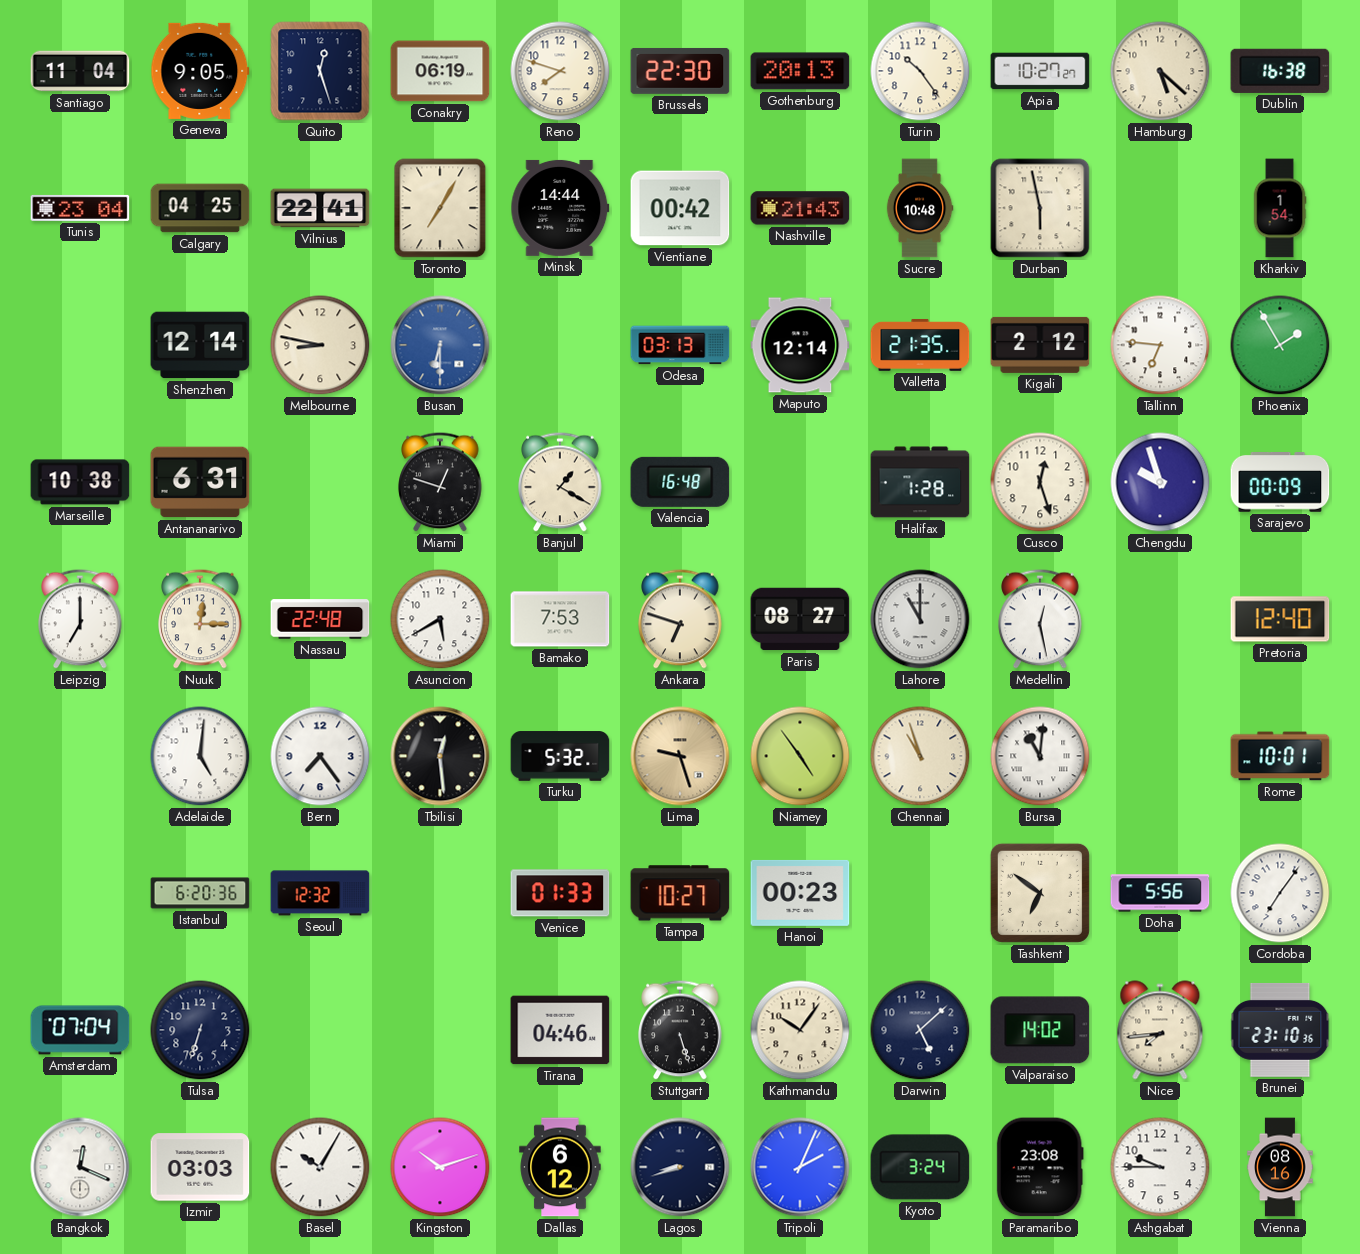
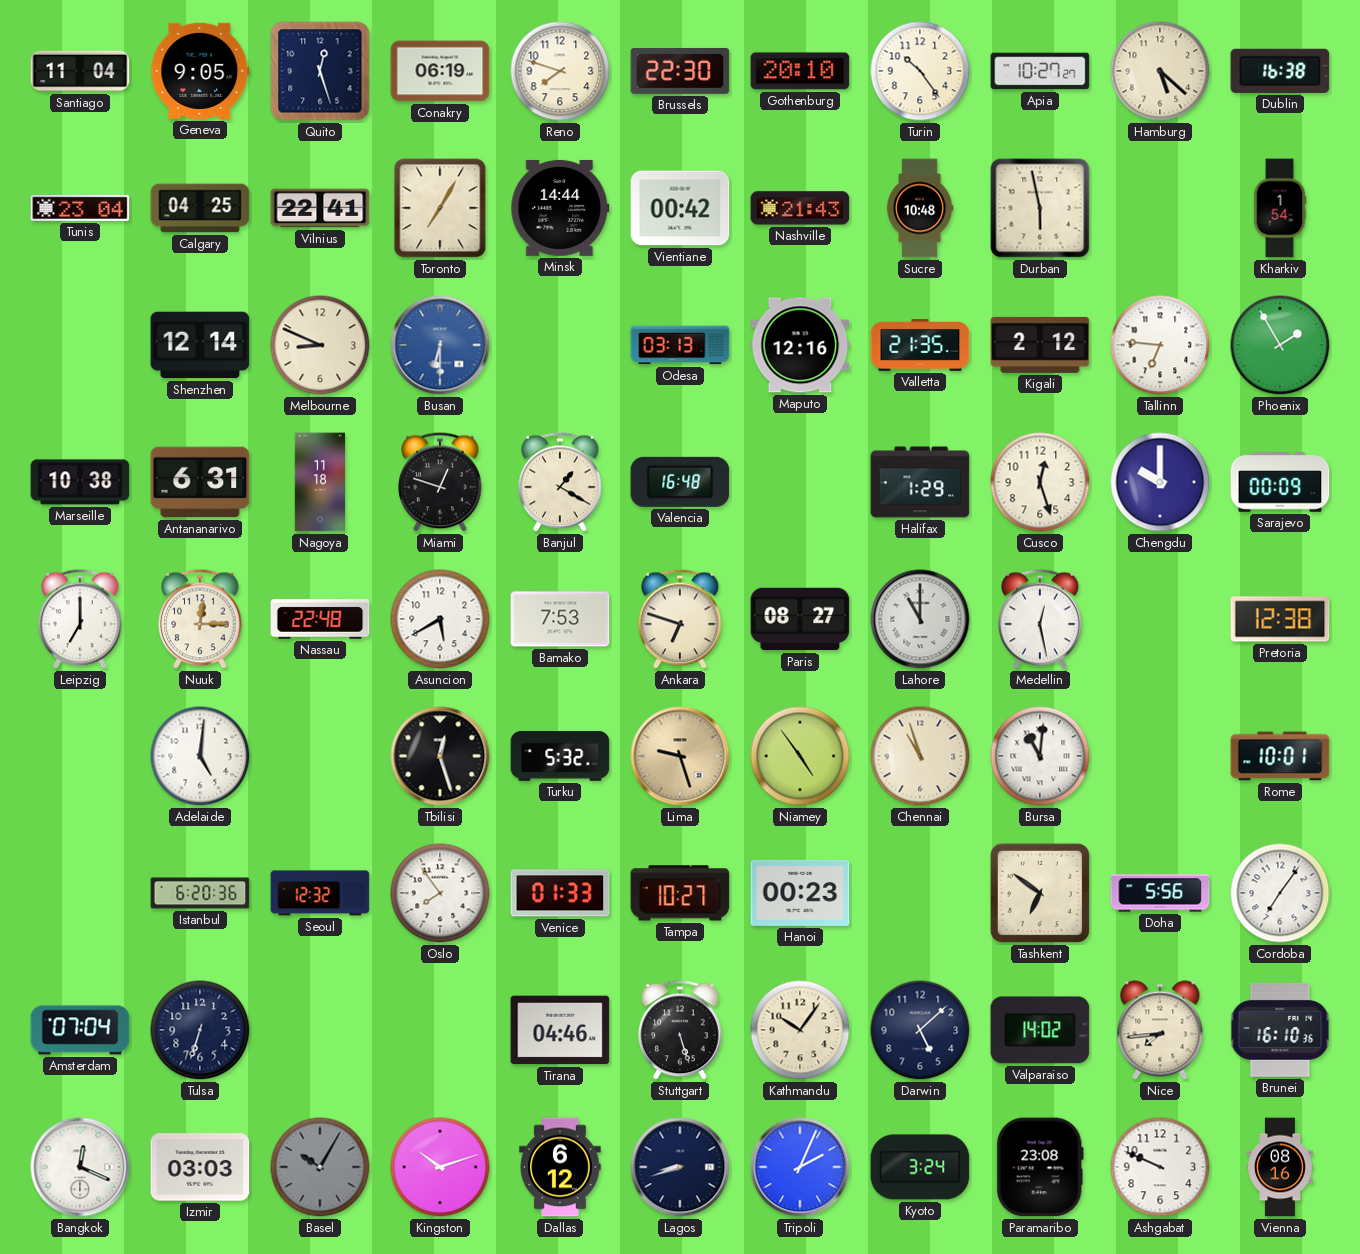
Gothenburg: 20:13 -> 20:10 (800, 71)
Melbourne: 8:47 -> 8:49 (320, 345)
Maputo: 12:14 -> 12:16 (800, 345)
Nagoya: none -> 11:18 (320, 482)
Halifax: 1:28 -> 1:29 (920, 482)
Chengdu: 9:57 -> 10:00 (1160, 482)
Pretoria: 12:40 -> 12:38 (1280, 619)
Bern: 7:24 -> none (320, 756)
Tbilisi: 12:29 -> 12:27 (440, 756)
Oslo: none -> 7:54 (440, 893)
Brunei: 23:10 -> 16:10 (1280, 1030)
Basel dial: white -> grey (320, 1167)
Ashgabat: 9:45 -> 9:49 (1160, 1167)
